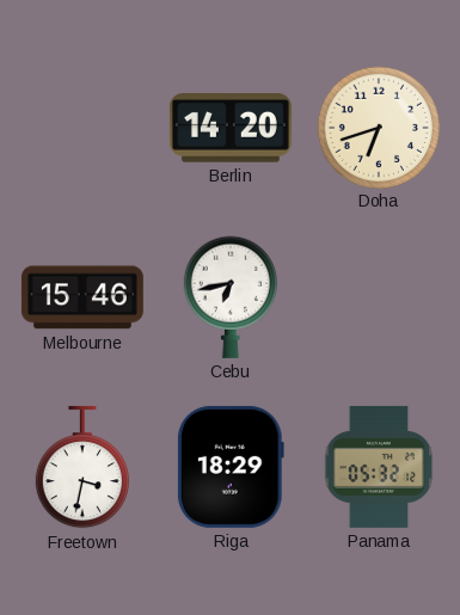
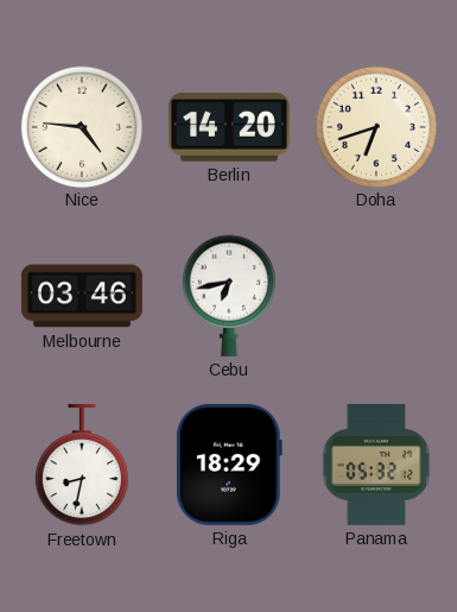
Nice: none -> 4:46 (81, 126)
Melbourne: 15:46 -> 03:46 (82, 296)
Freetown: 3:32 -> 8:32 (81, 465)
